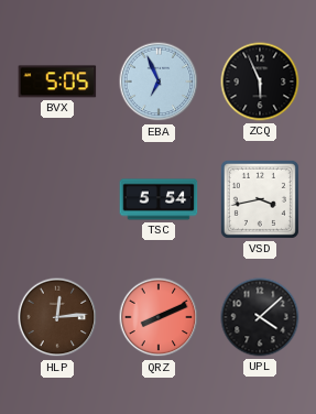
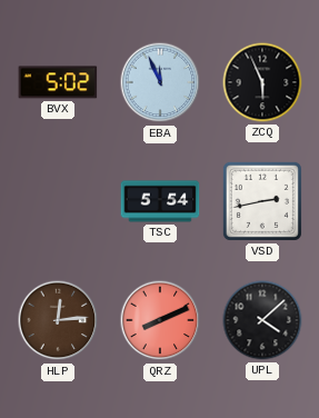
BVX: 5:05 -> 5:02 (58, 82)
EBA: 6:56 -> 11:56 (160, 82)
VSD: 3:43 -> 2:43 (262, 201)
